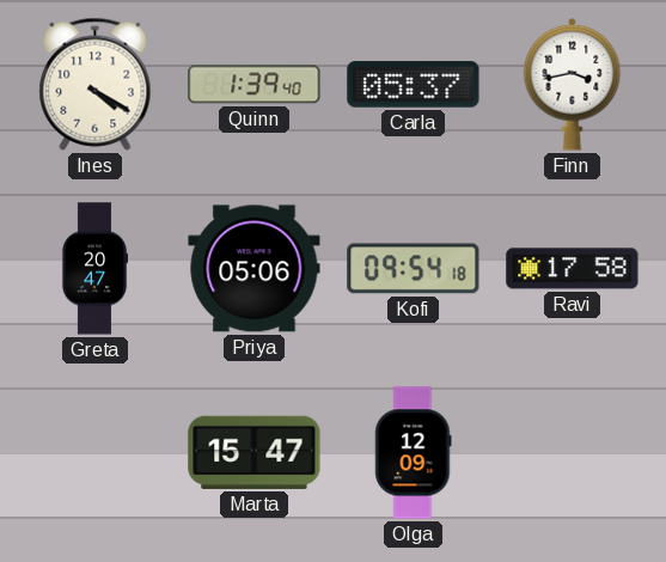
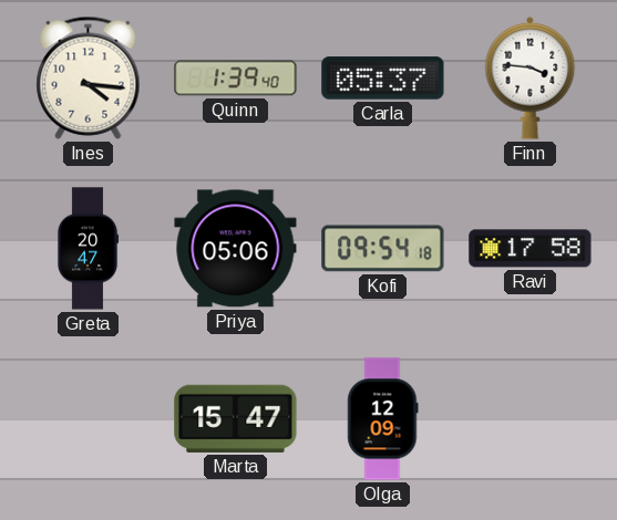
Ines: 4:20 -> 4:16 (89, 77)
Finn: 3:43 -> 3:46 (531, 77)
